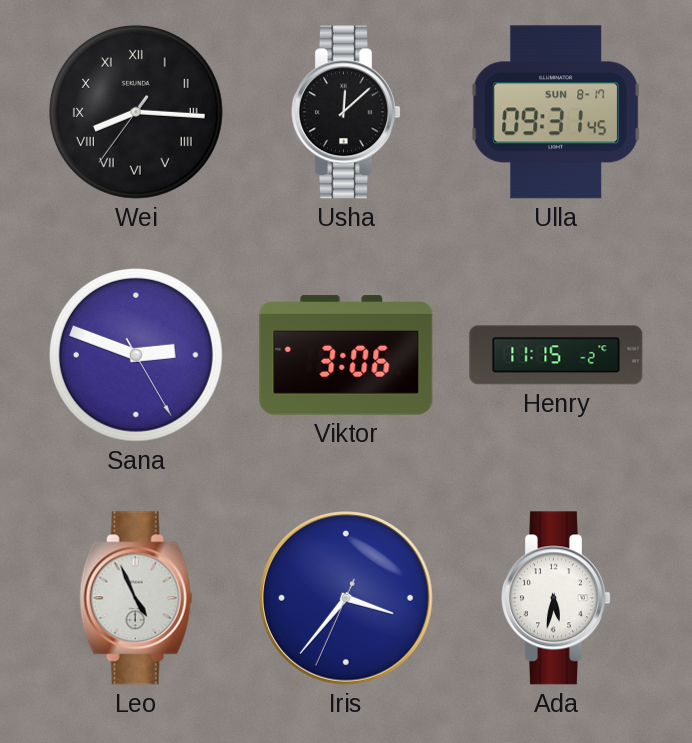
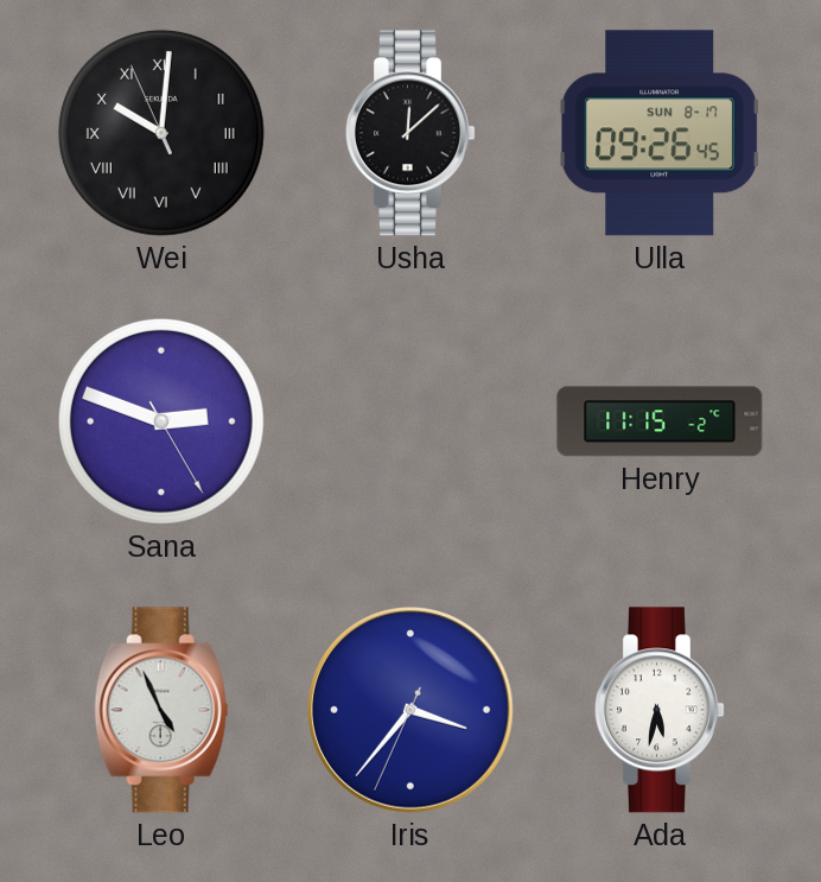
Wei: 8:15 -> 10:00 (161, 133)
Ulla: 09:31 -> 09:26 (660, 133)
Viktor: 3:06 -> none (346, 355)
